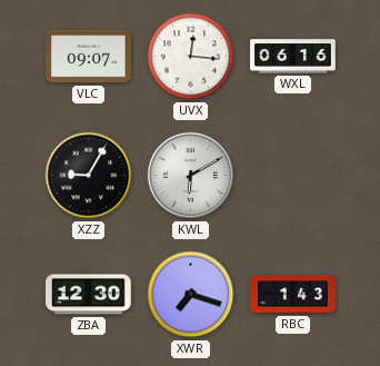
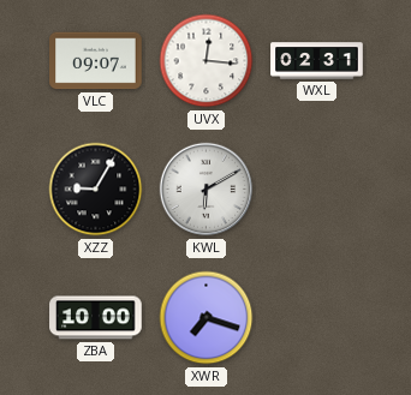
WXL: 06:16 -> 02:31 (317, 61)
ZBA: 12:30 -> 10:00 (96, 318)
RBC: 1:43 -> none (293, 295)
